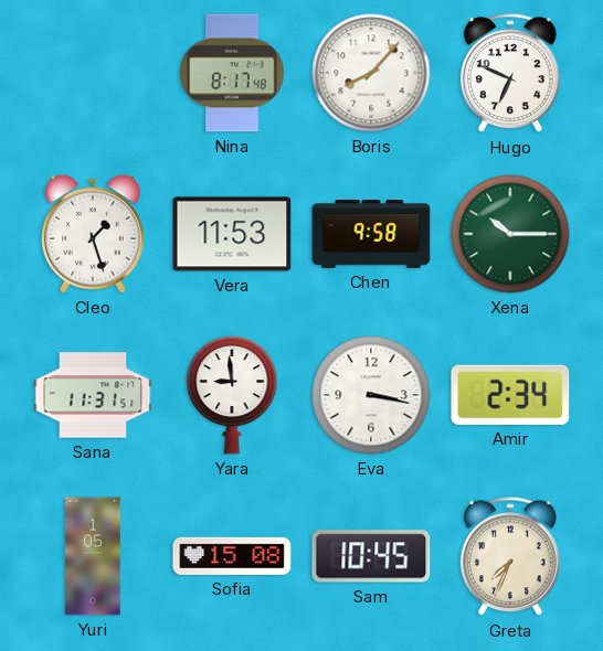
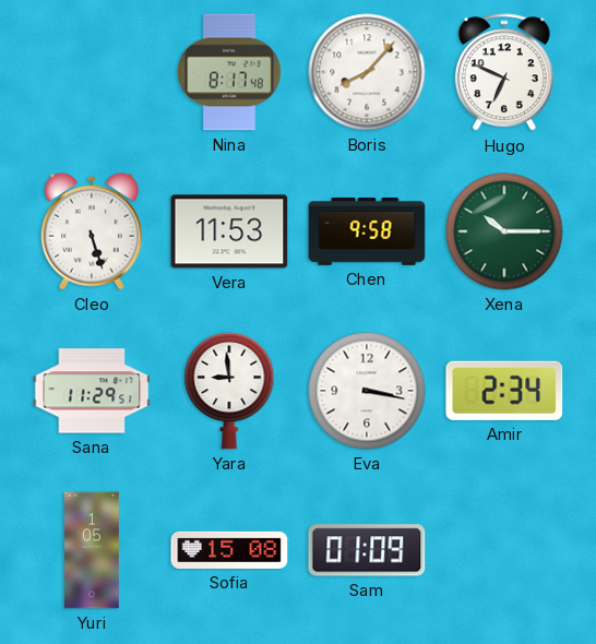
Cleo: 1:27 -> 5:27 (92, 231)
Sana: 11:31 -> 11:29 (92, 391)
Sam: 10:45 -> 01:09 (367, 550)
Greta: 7:34 -> none (510, 557)
